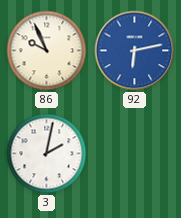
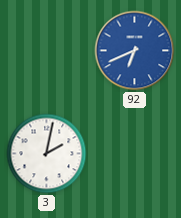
86: 9:56 -> none (47, 51)
92: 6:13 -> 6:41 (135, 51)
